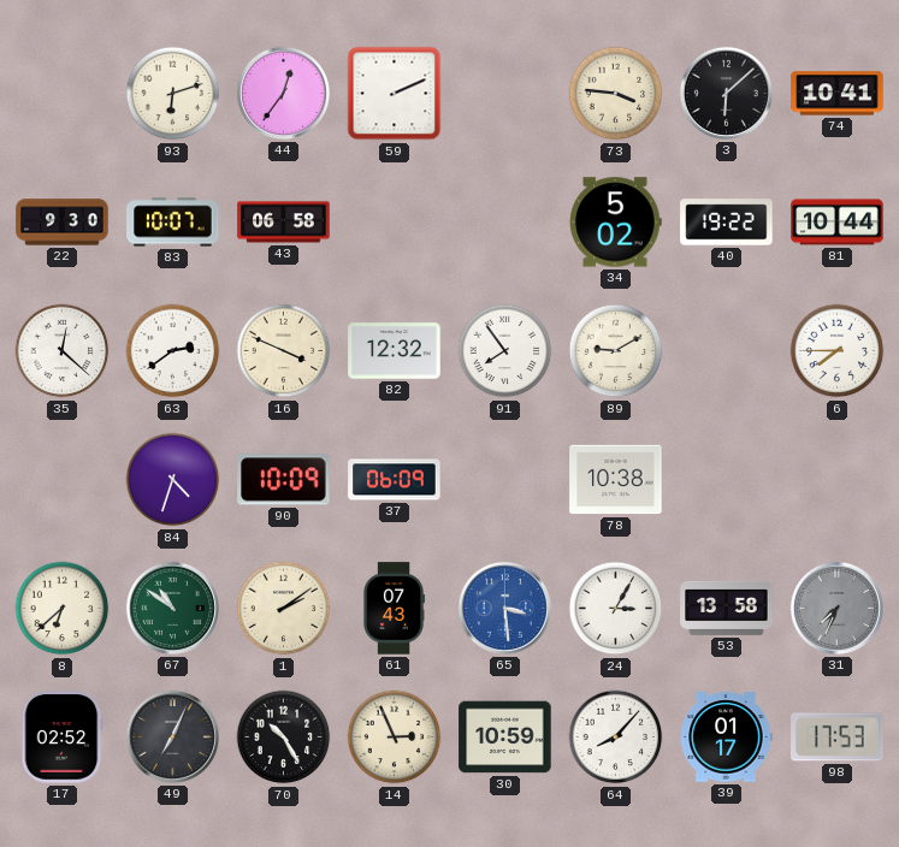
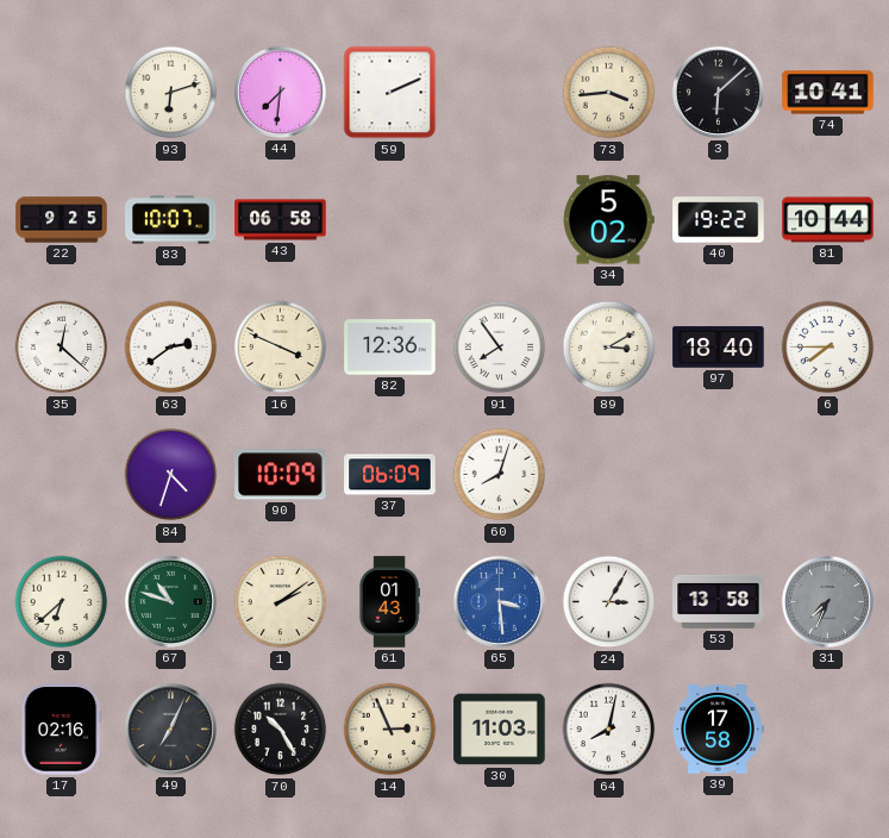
44: 12:36 -> 7:31 (280, 92)
73: 3:46 -> 3:44 (609, 93)
22: 9:30 -> 9:25 (62, 220)
82: 12:32 -> 12:36 (390, 348)
89: 9:10 -> 3:10 (609, 348)
97: none -> 18:40 (719, 348)
60: none -> 8:03 (500, 475)
78: 10:38 -> none (616, 480)
67: 10:51 -> 10:48 (170, 601)
61: 07:43 -> 01:43 (389, 602)
17: 02:52 -> 02:16 (61, 730)
30: 10:59 -> 11:03 (500, 730)
64: 8:07 -> 8:02 (609, 730)
39: 01:17 -> 17:58 (718, 730)
98: 17:53 -> none (838, 738)
